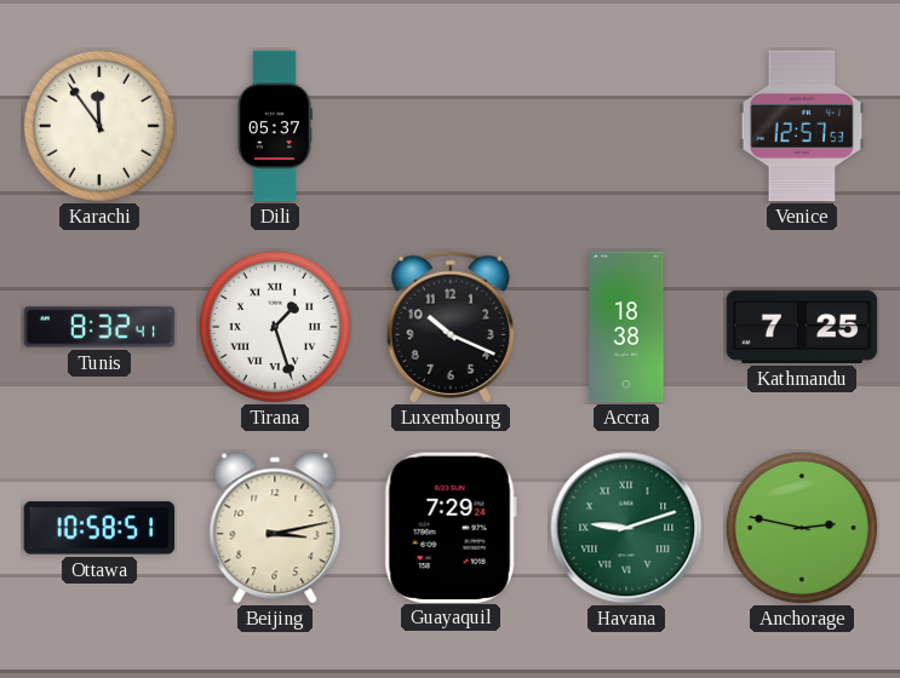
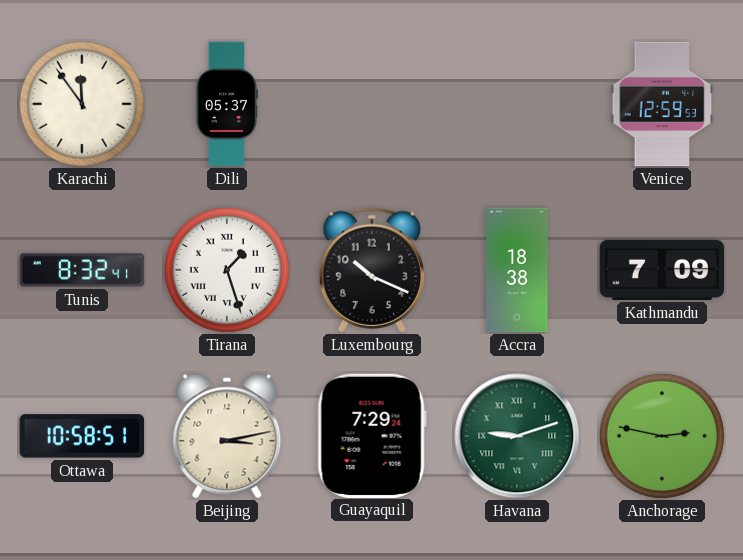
Venice: 12:57 -> 12:59 (662, 104)
Kathmandu: 7:25 -> 7:09 (662, 270)
